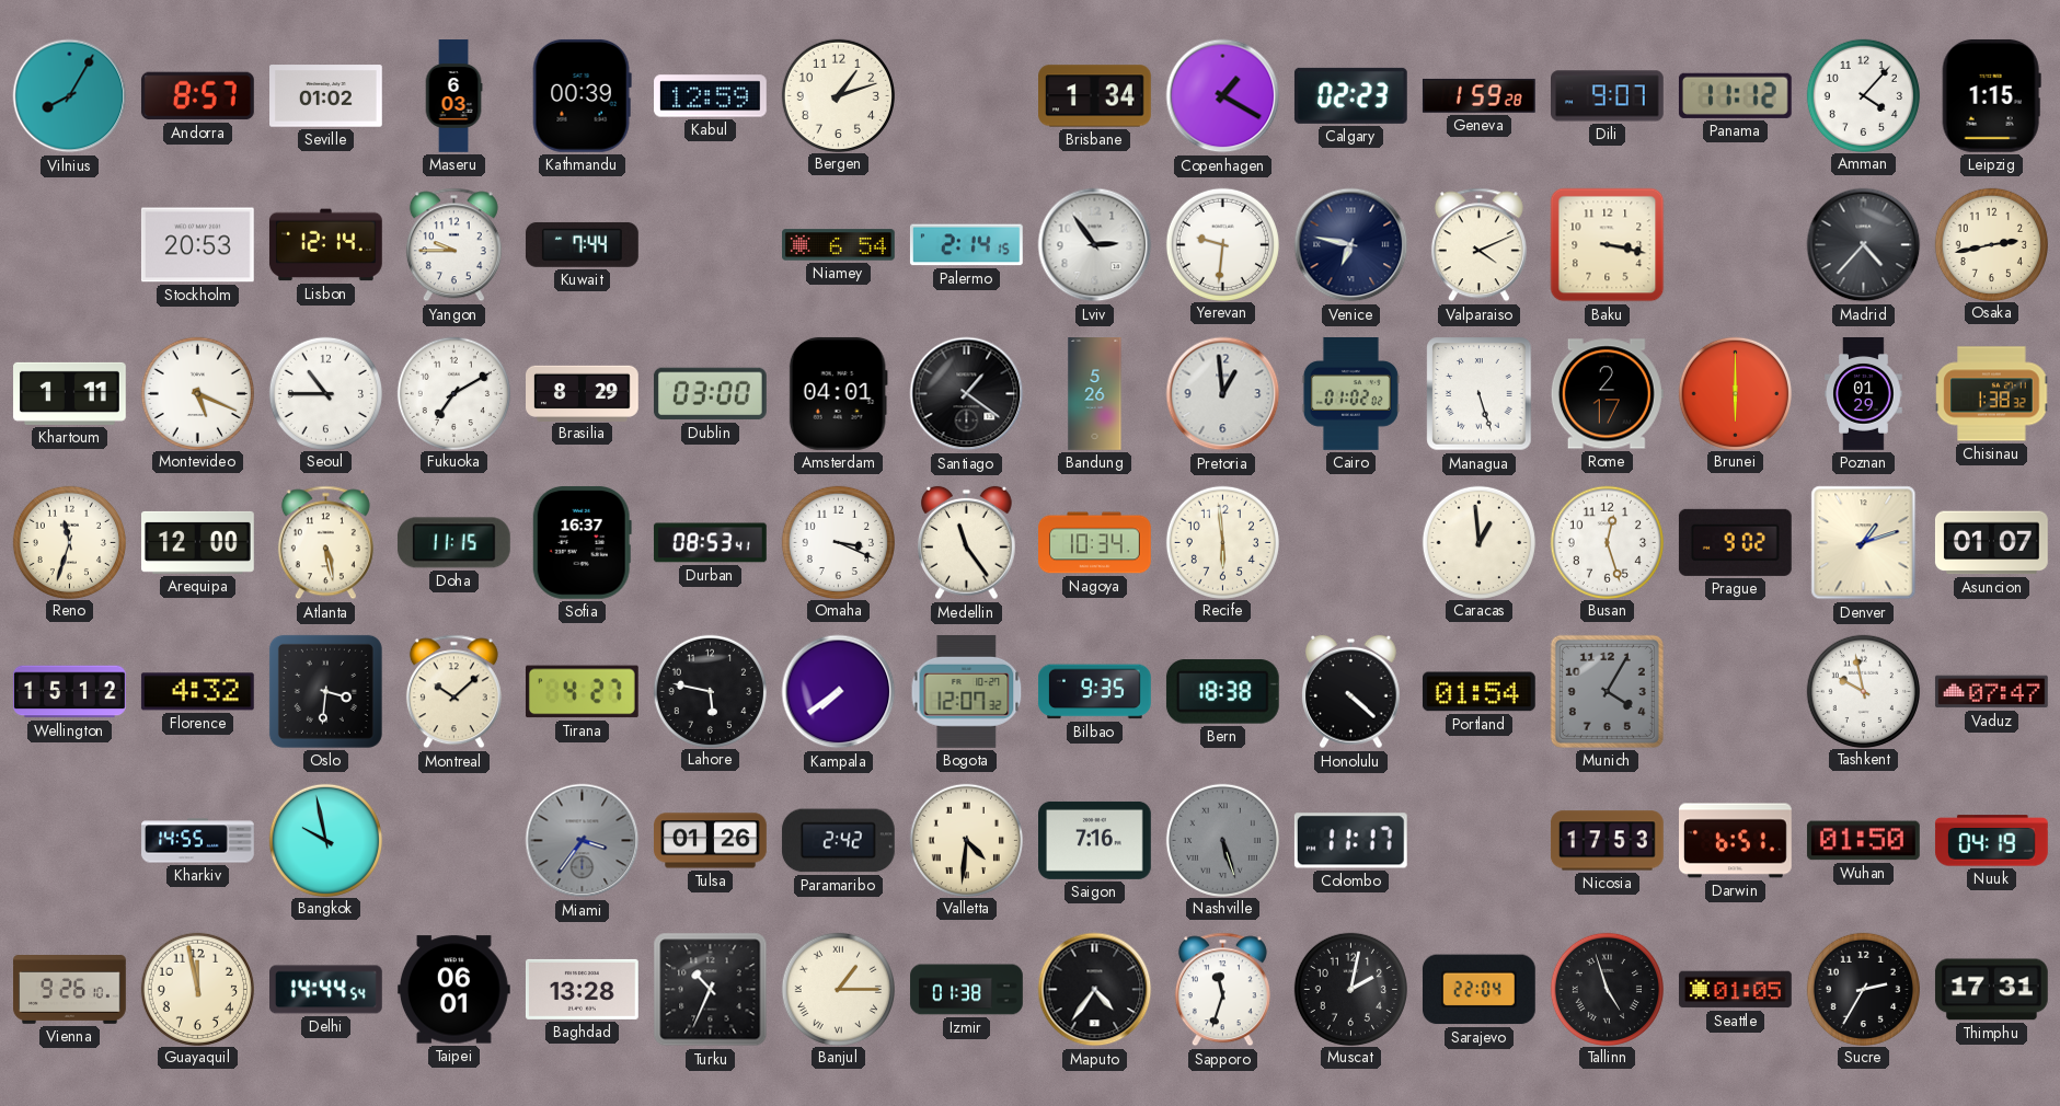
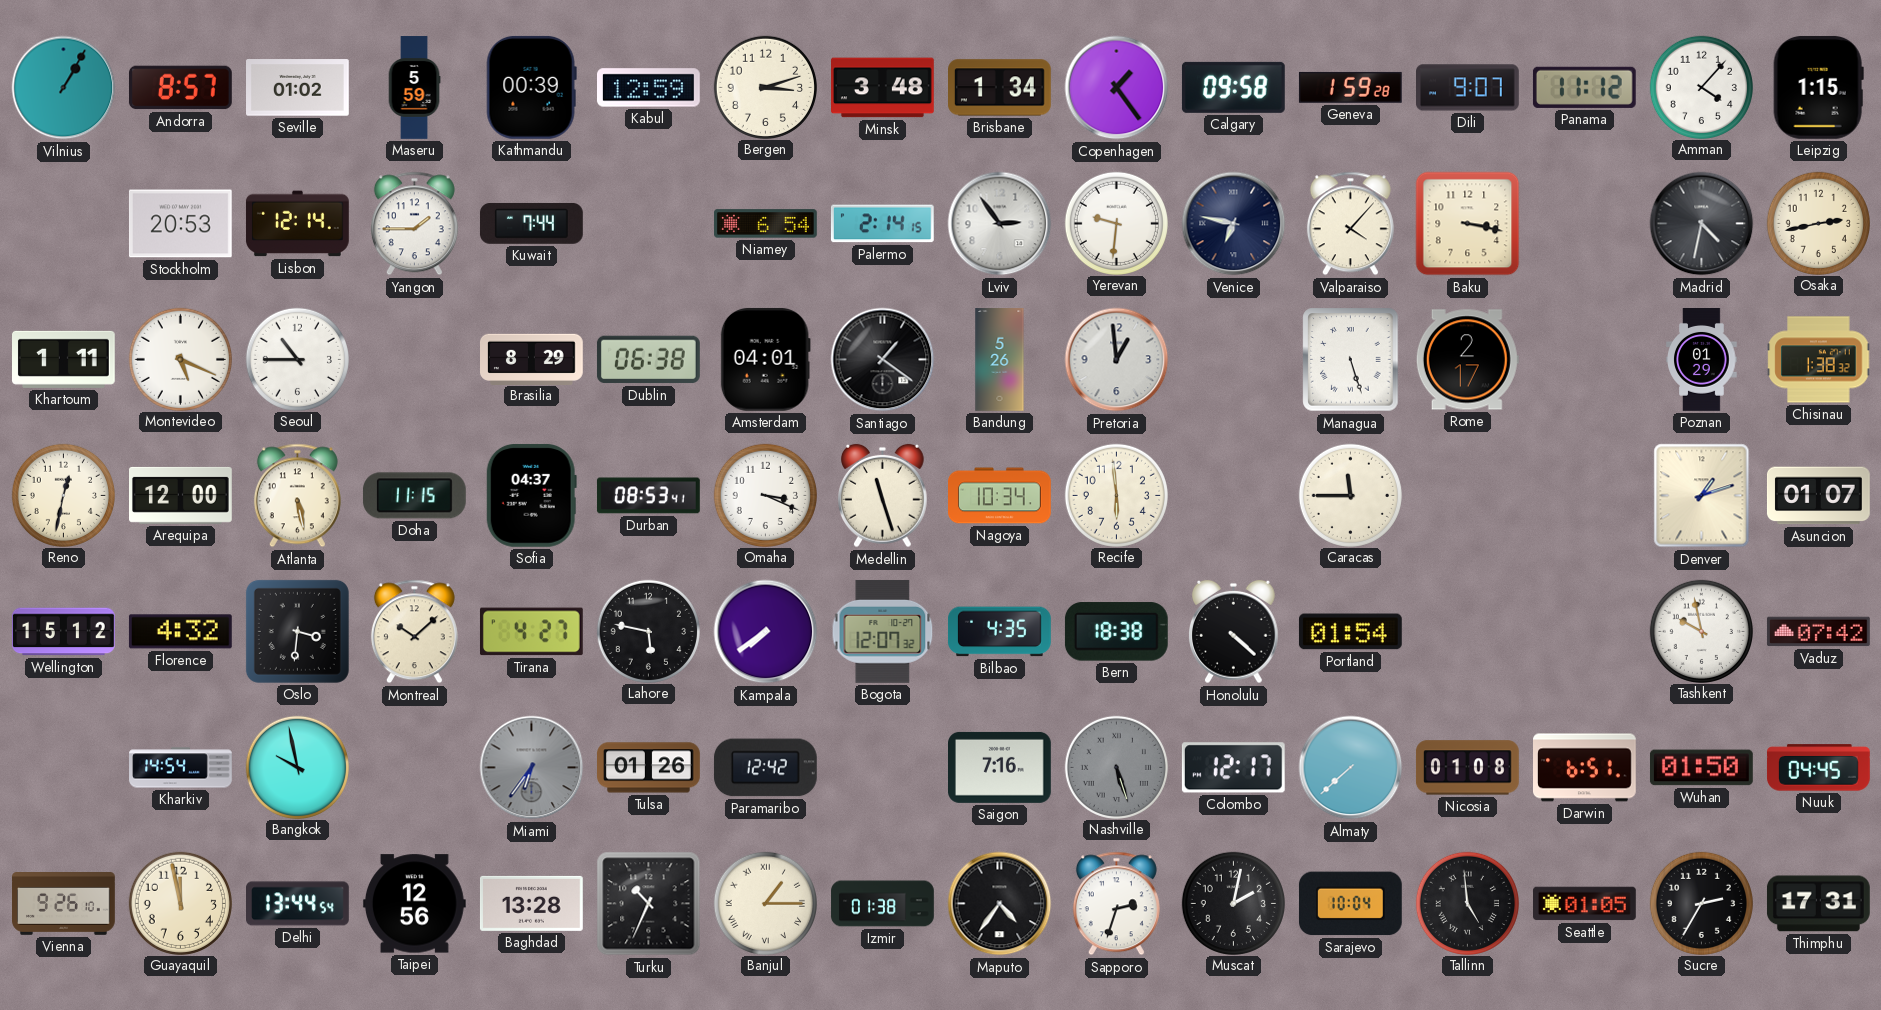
Vilnius: 8:05 -> 1:05 (64, 88)
Maseru: 6:03 -> 5:59 (414, 88)
Bergen: 1:12 -> 3:12 (765, 87)
Minsk: none -> 3:48 (883, 88)
Copenhagen: 1:20 -> 1:24 (1117, 88)
Calgary: 02:23 -> 09:58 (1233, 87)
Yangon: 9:45 -> 1:45 (414, 224)
Valparaiso: 4:11 -> 4:07 (1350, 224)
Madrid: 4:37 -> 4:32 (1702, 224)
Fukuoka: 7:10 -> none (453, 393)
Dublin: 03:00 -> 06:38 (648, 360)
Cairo: 01:02 -> none (1350, 394)
Brunei: 6:00 -> none (1735, 393)
Reno: 11:33 -> 12:32 (63, 495)
Sofia: 16:37 -> 04:37 (531, 495)
Medellin: 11:24 -> 11:27 (883, 496)
Caracas: 12:59 -> 11:45 (1350, 495)
Busan: 12:27 -> none (1607, 542)
Prague: 9:02 -> none (1735, 542)
Bilbao: 9:35 -> 4:35 (1000, 632)
Munich: 4:05 -> none (1607, 691)
Vaduz: 07:47 -> 07:42 (1818, 632)
Kharkiv: 14:55 -> 14:54 (181, 768)
Miami: 3:36 -> 6:36 (532, 768)
Paramaribo: 2:42 -> 12:42 (765, 768)
Valletta: 4:31 -> none (966, 840)
Colombo: 11:17 -> 12:17 (1233, 768)
Almaty: none -> 7:38 (1351, 768)
Nicosia: 17:53 -> 01:08 (1467, 768)
Nuuk: 04:19 -> 04:45 (1818, 768)
Delhi: 14:44 -> 13:44 (298, 904)
Taipei: 06:01 -> 12:56 (414, 904)
Sapporo: 11:33 -> 2:33 (1116, 904)
Sarajevo: 22:04 -> 10:04 (1350, 904)
Tallinn: 4:57 -> 4:59 (1467, 903)
